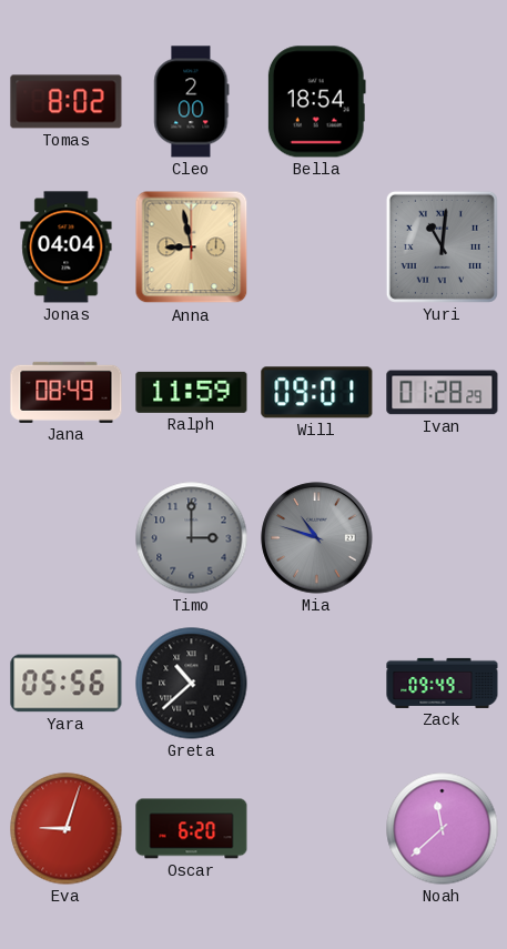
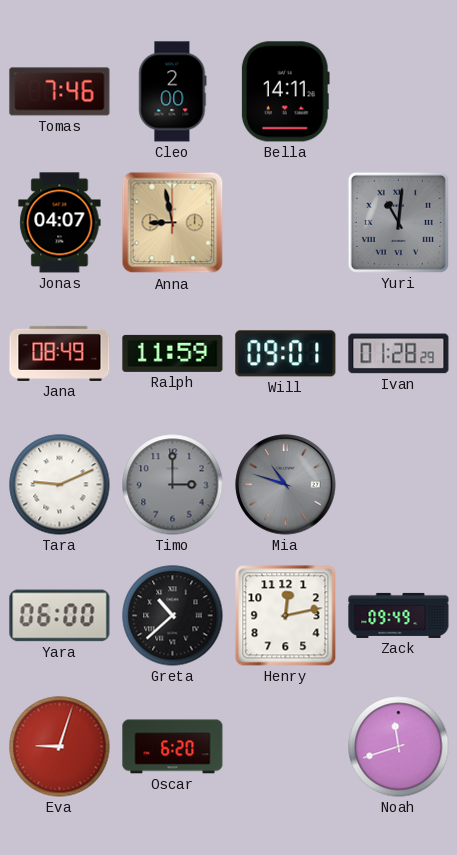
Tomas: 8:02 -> 7:46 (60, 92)
Bella: 18:54 -> 14:11 (285, 92)
Jonas: 04:04 -> 04:07 (60, 223)
Tara: none -> 9:11 (60, 485)
Yara: 05:56 -> 06:00 (60, 616)
Henry: none -> 12:13 (286, 616)
Noah: 11:38 -> 11:42 (399, 747)
